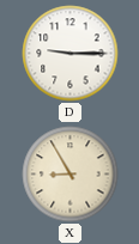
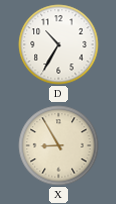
D: 9:15 -> 10:35 (59, 45)
